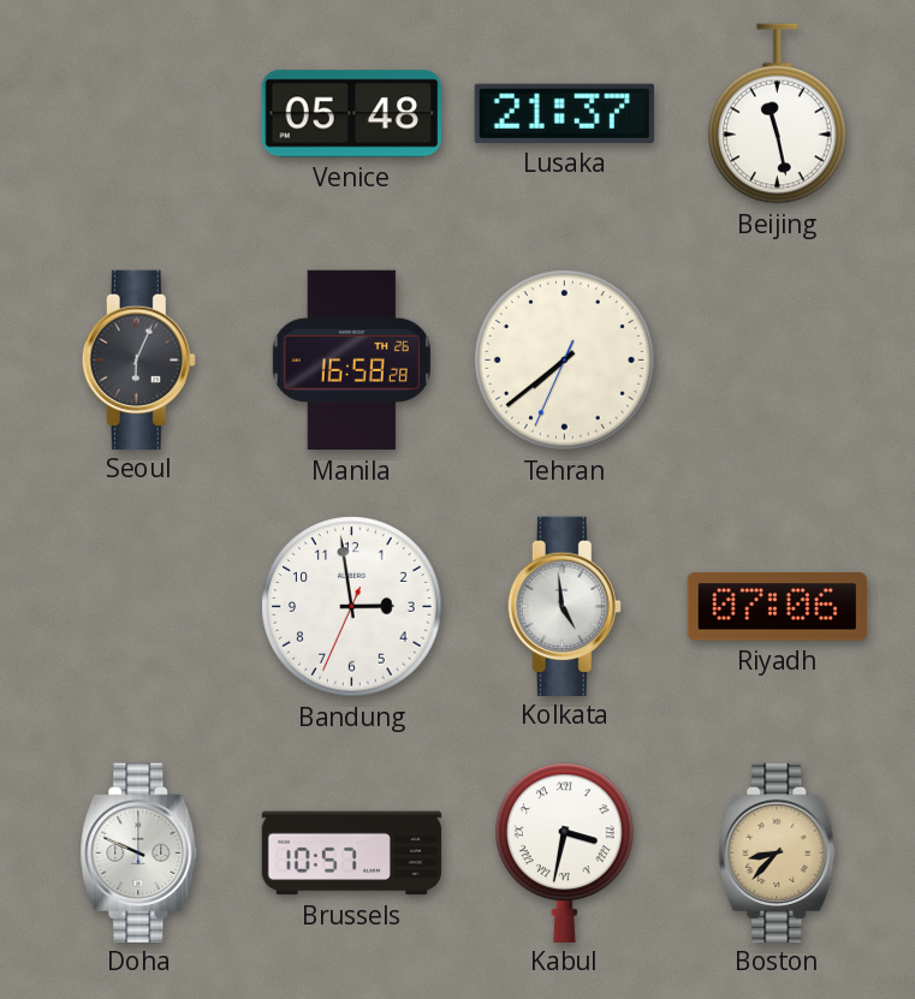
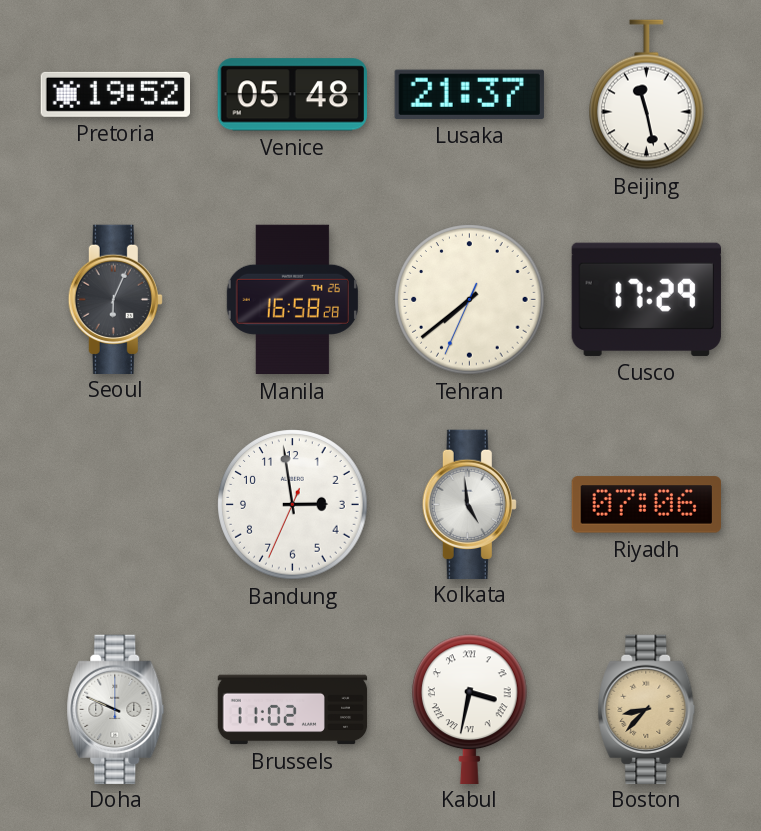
Pretoria: none -> 19:52 (115, 94)
Cusco: none -> 17:29 (646, 299)
Brussels: 10:57 -> 11:02 (293, 710)
